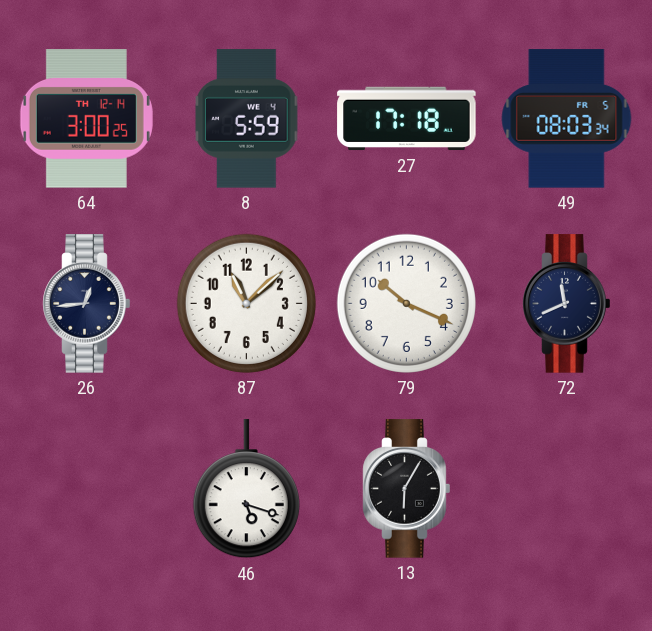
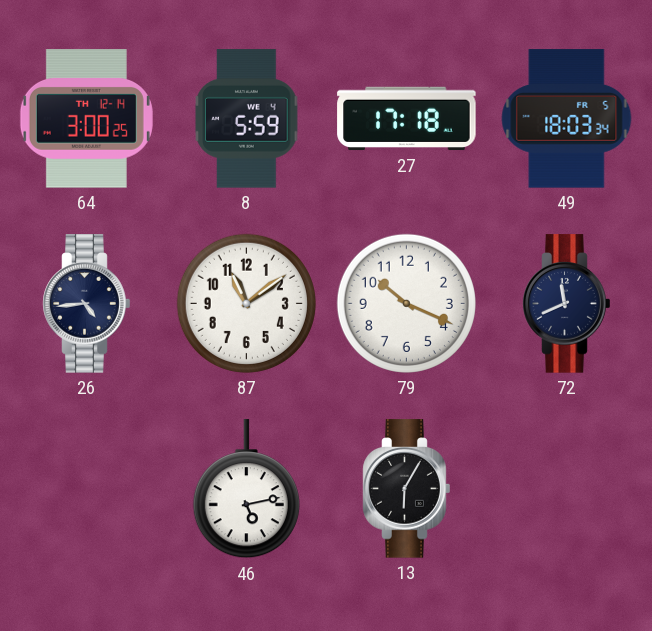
49: 08:03 -> 18:03 (567, 119)
26: 12:44 -> 4:44 (87, 304)
87: 11:08 -> 11:09 (246, 303)
46: 5:18 -> 5:13 (246, 489)
